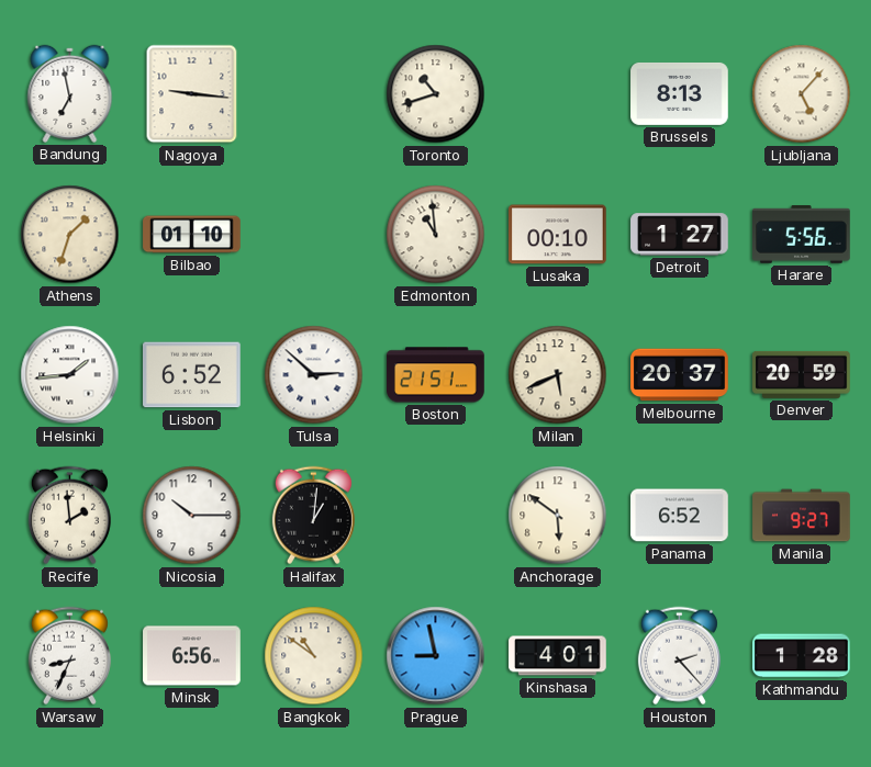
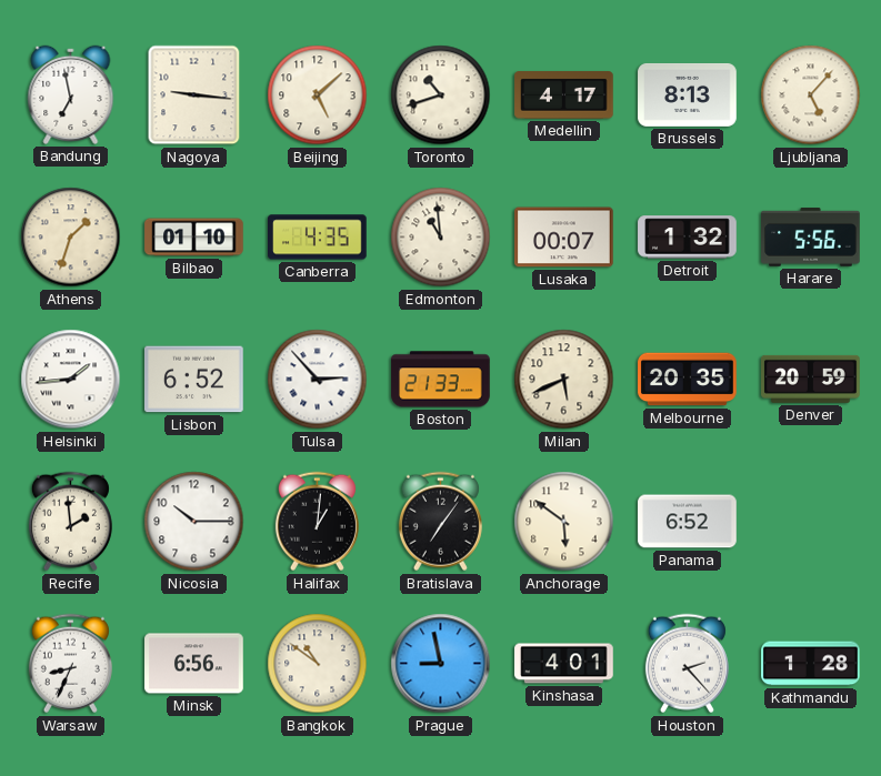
Beijing: none -> 5:08 (318, 95)
Medellin: none -> 4:17 (564, 95)
Canberra: none -> 4:35 (318, 238)
Lusaka: 00:10 -> 00:07 (564, 238)
Detroit: 1:27 -> 1:32 (688, 238)
Tulsa: 2:52 -> 2:53 (318, 380)
Boston: 21:51 -> 21:33 (441, 380)
Melbourne: 20:37 -> 20:35 (688, 380)
Bratislava: none -> 7:06 (440, 522)
Manila: 9:27 -> none (802, 516)
